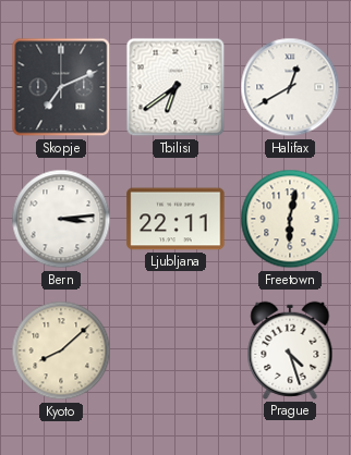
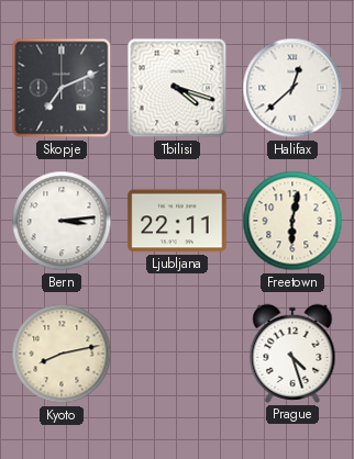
Tbilisi: 6:39 -> 4:18 (177, 88)
Halifax: 12:40 -> 12:38 (292, 88)
Kyoto: 8:08 -> 8:13 (62, 354)
